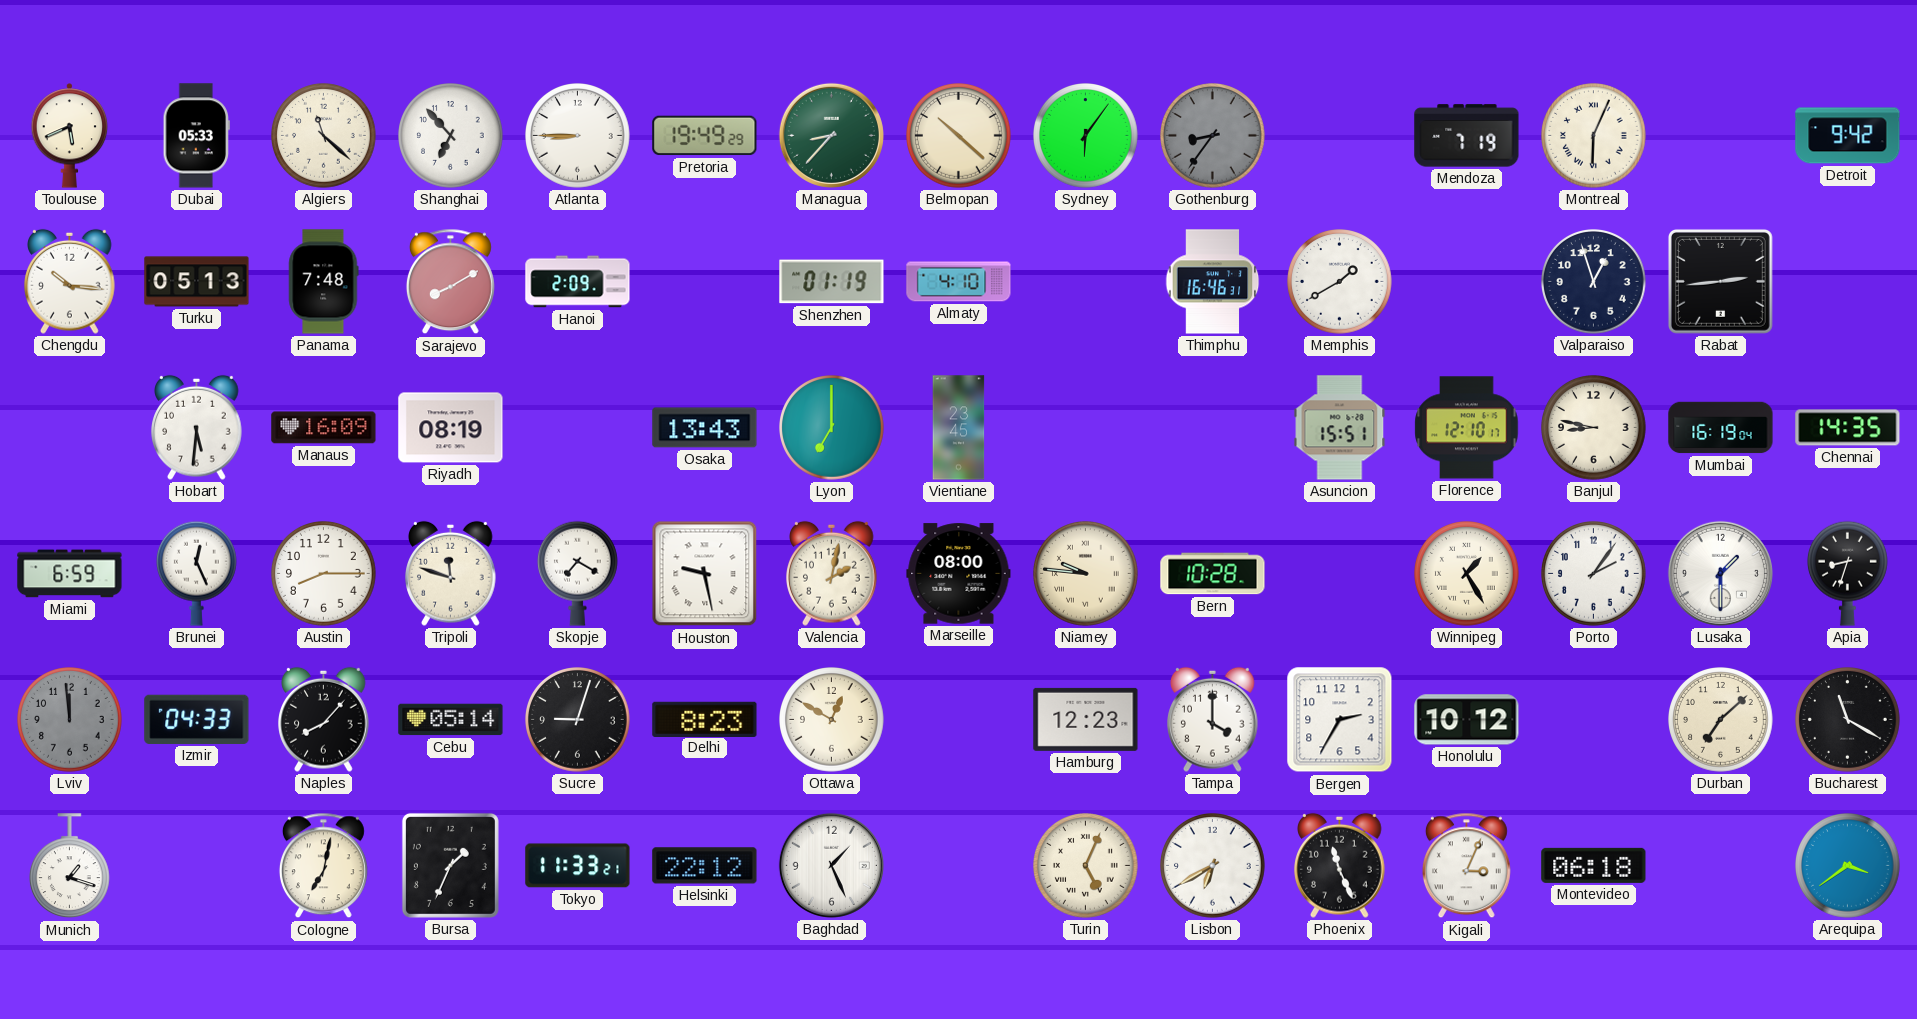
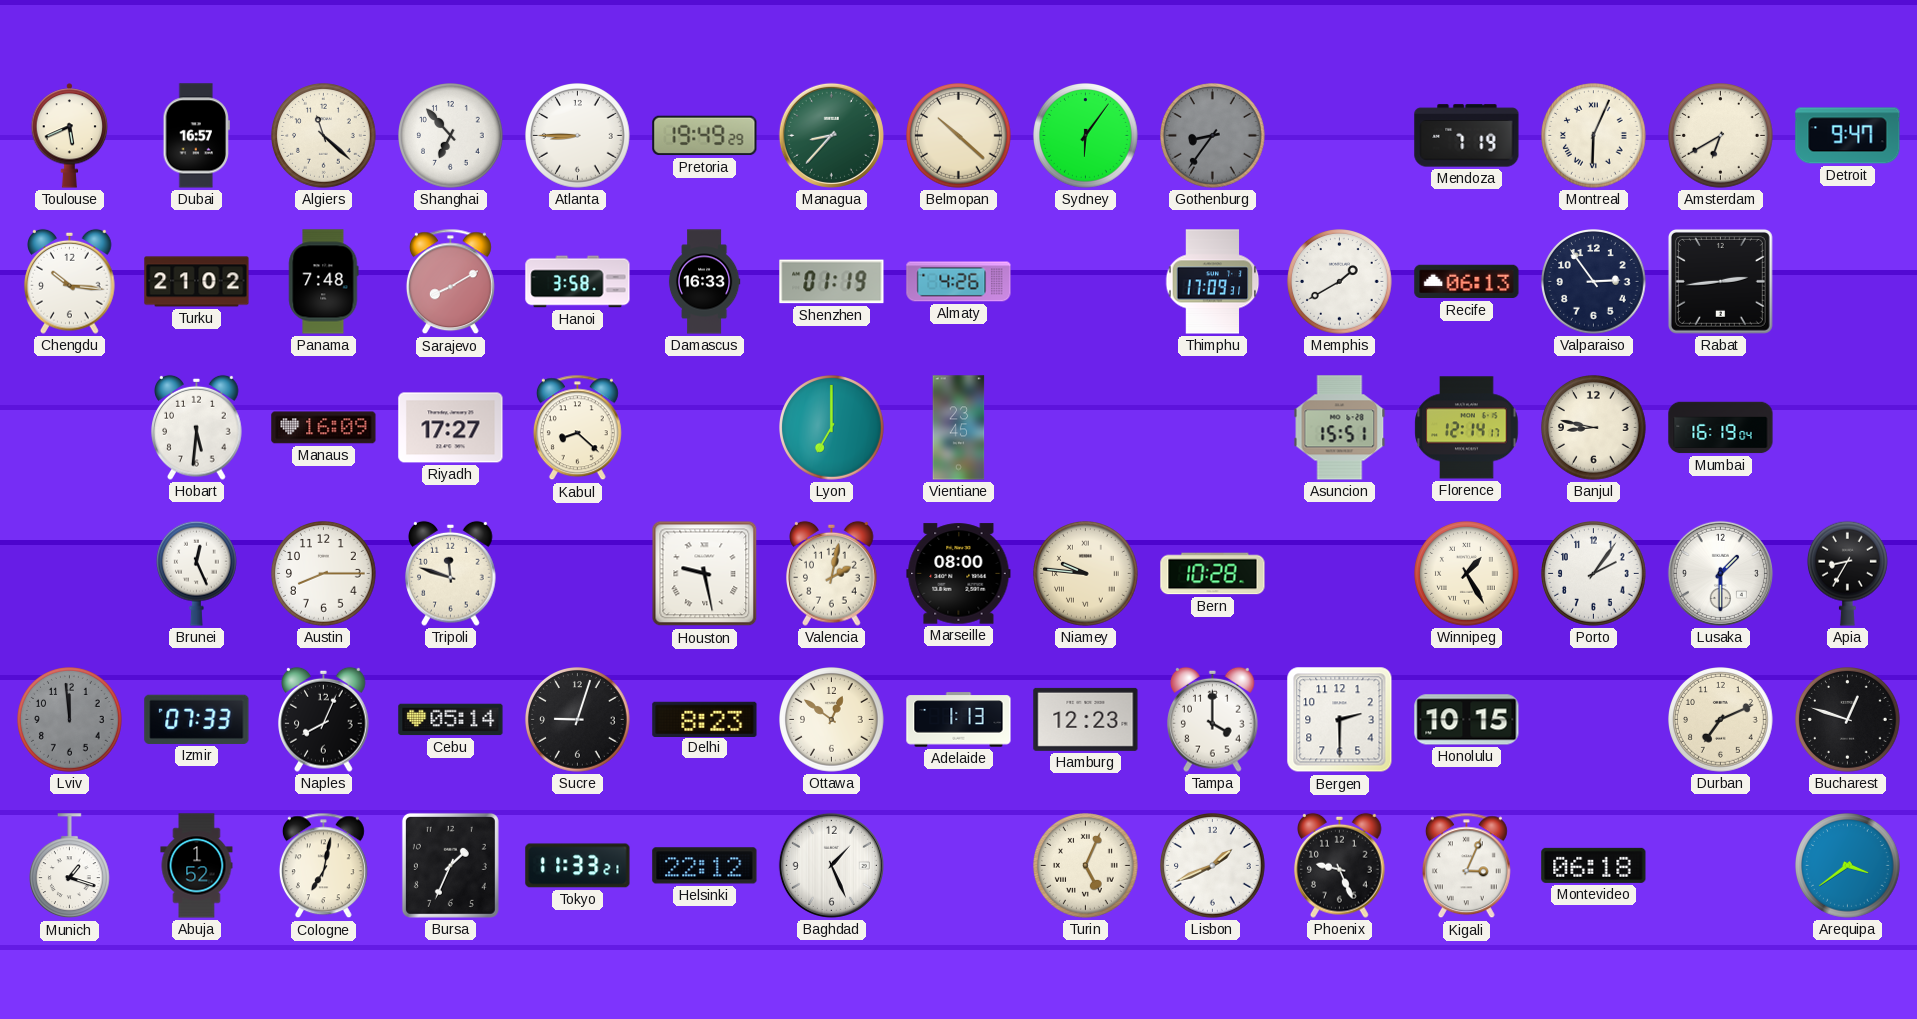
Dubai: 05:33 -> 16:57 (196, 136)
Amsterdam: none -> 6:40 (1721, 136)
Detroit: 9:42 -> 9:47 (1848, 136)
Turku: 05:13 -> 21:02 (197, 282)
Hanoi: 2:09 -> 3:58 (578, 282)
Damascus: none -> 16:33 (704, 282)
Almaty: 4:10 -> 4:26 (959, 282)
Thimphu: 16:46 -> 17:09 (1213, 282)
Recife: none -> 06:13 (1467, 282)
Valparaiso: 12:57 -> 2:54 (1594, 282)
Riyadh: 08:19 -> 17:27 (451, 428)
Kabul: none -> 8:22 (577, 428)
Osaka: 13:43 -> none (705, 428)
Florence: 12:10 -> 12:14 (1467, 428)
Chennai: 14:35 -> none (1848, 428)
Miami: 6:59 -> none (70, 574)
Skopje: 7:20 -> none (578, 573)
Apia: 8:33 -> 8:35 (1848, 573)
Izmir: 04:33 -> 07:33 (197, 719)
Naples: 8:07 -> 8:04 (324, 719)
Ottawa: 12:50 -> 12:51 (832, 720)
Adelaide: none -> 1:13 (959, 720)
Bergen: 2:35 -> 2:30 (1340, 720)
Honolulu: 10:12 -> 10:15 (1467, 720)
Durban: 7:08 -> 7:11 (1721, 720)
Bucharest: 11:20 -> 12:48 (1848, 720)
Abuja: none -> 1:52 (197, 866)
Lisbon: 6:40 -> 1:41 (1213, 866)
Phoenix: 11:26 -> 9:26 (1340, 865)
